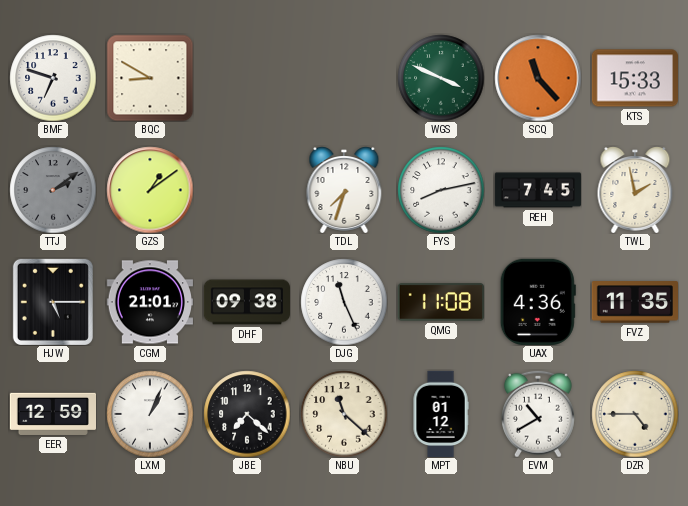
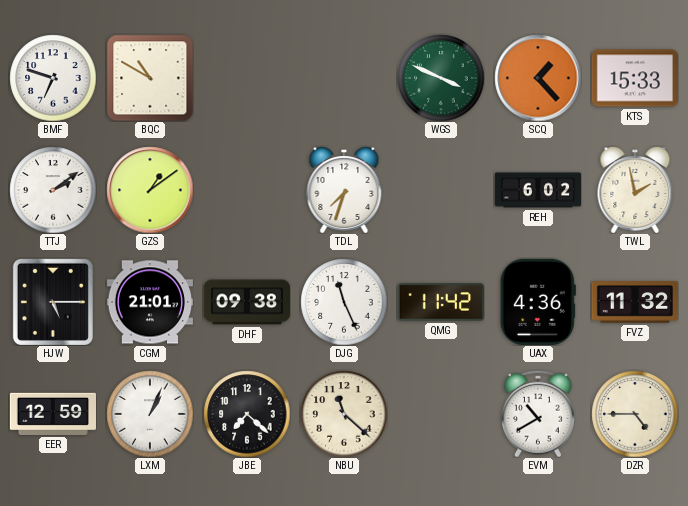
BQC: 8:50 -> 10:50 (150, 78)
SCQ: 11:23 -> 1:23 (538, 78)
TTJ dial: grey -> white (53, 190)
FYS: 8:13 -> none (441, 190)
REH: 7:45 -> 6:02 (538, 190)
QMG: 11:08 -> 11:42 (440, 302)
FVZ: 11:35 -> 11:32 (634, 302)
MPT: 01:12 -> none (441, 414)
